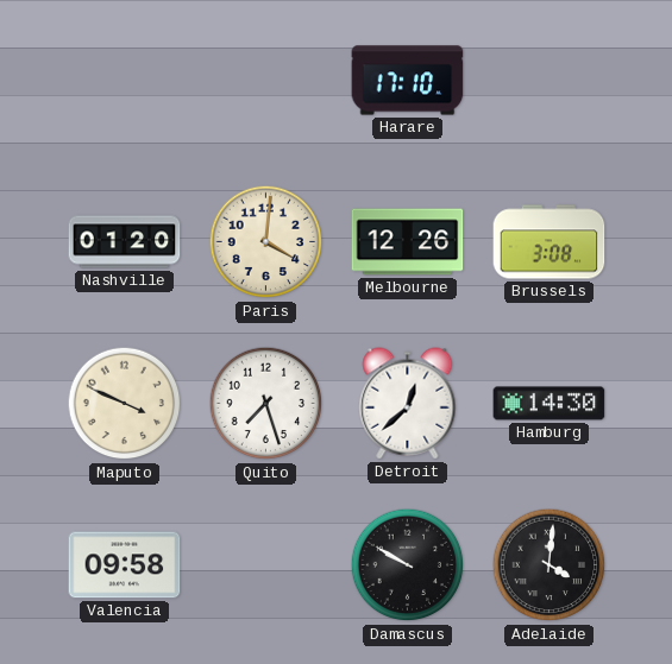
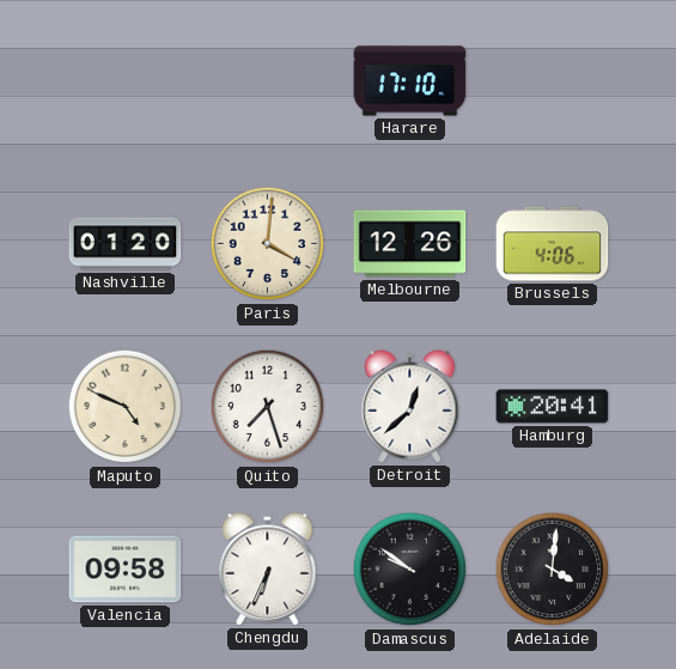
Brussels: 3:08 -> 4:06 (553, 244)
Maputo: 3:49 -> 4:49 (126, 407)
Hamburg: 14:30 -> 20:41 (553, 407)
Chengdu: none -> 6:34 (268, 570)
Damascus: 9:50 -> 9:51 (410, 570)
